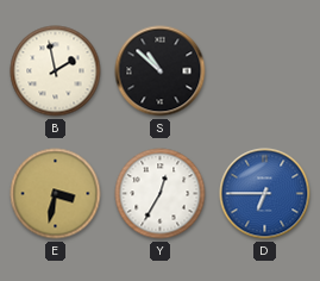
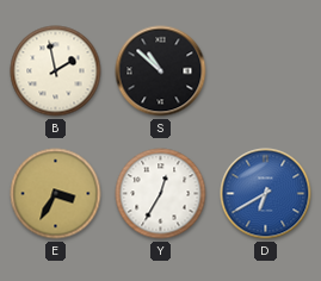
E: 3:32 -> 3:35 (56, 194)
D: 6:45 -> 6:40 (266, 194)
